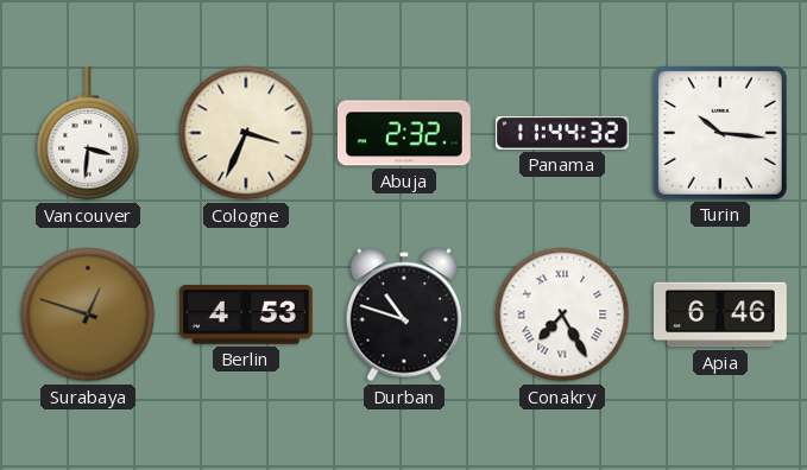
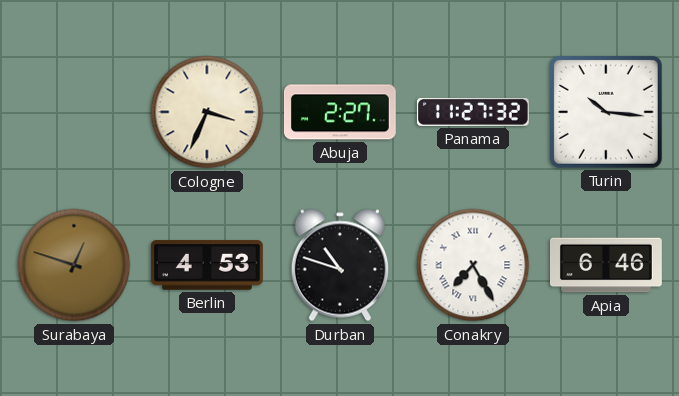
Vancouver: 3:31 -> none (88, 133)
Abuja: 2:32 -> 2:27 (340, 112)
Panama: 11:44 -> 11:27 (473, 112)
